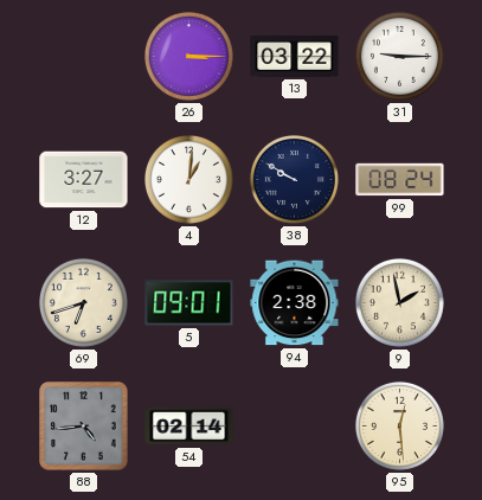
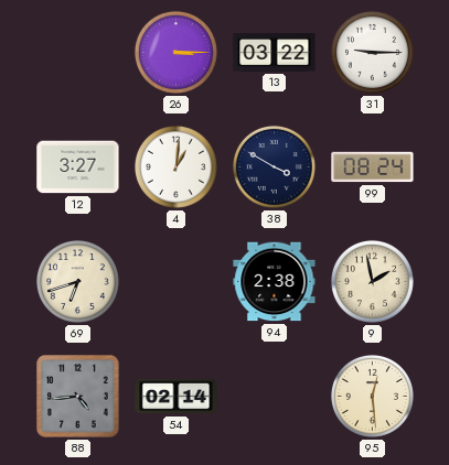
38: 9:50 -> 3:50 (274, 166)
5: 09:01 -> none (189, 303)
